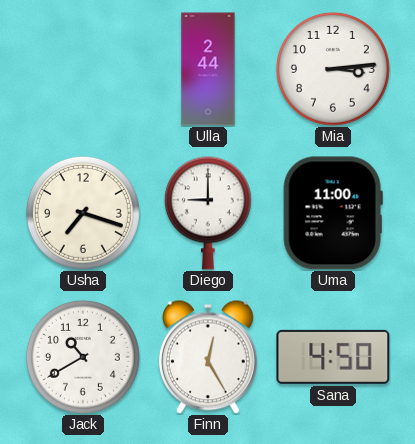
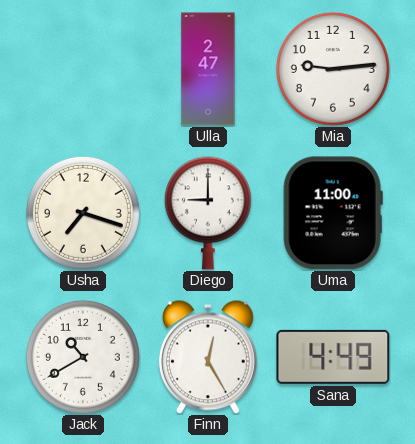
Ulla: 2:44 -> 2:47 (208, 69)
Mia: 3:14 -> 9:14 (333, 69)
Sana: 4:50 -> 4:49 (333, 357)
